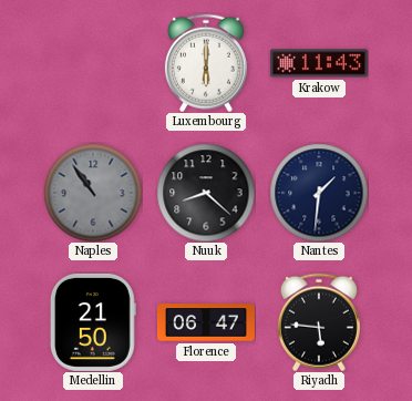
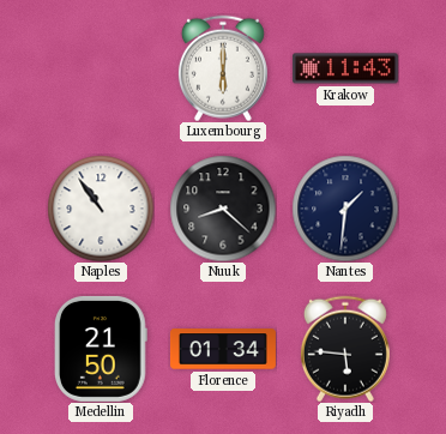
Naples dial: grey -> white (101, 209)
Florence: 06:47 -> 01:34 (223, 349)
